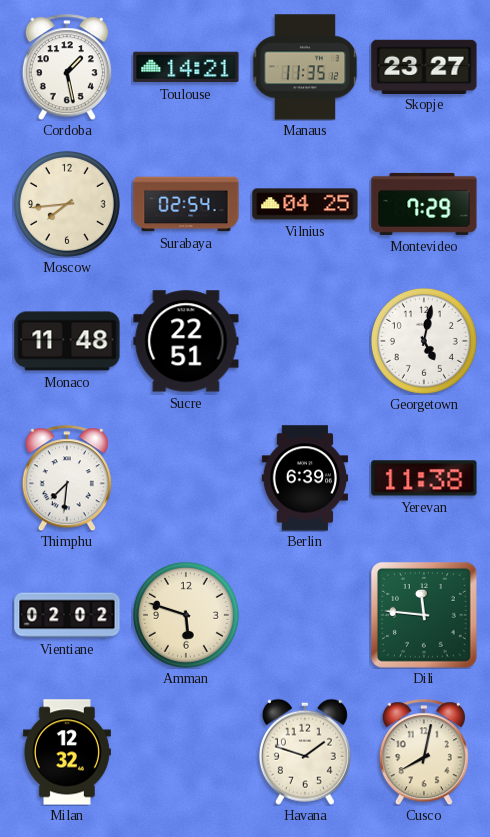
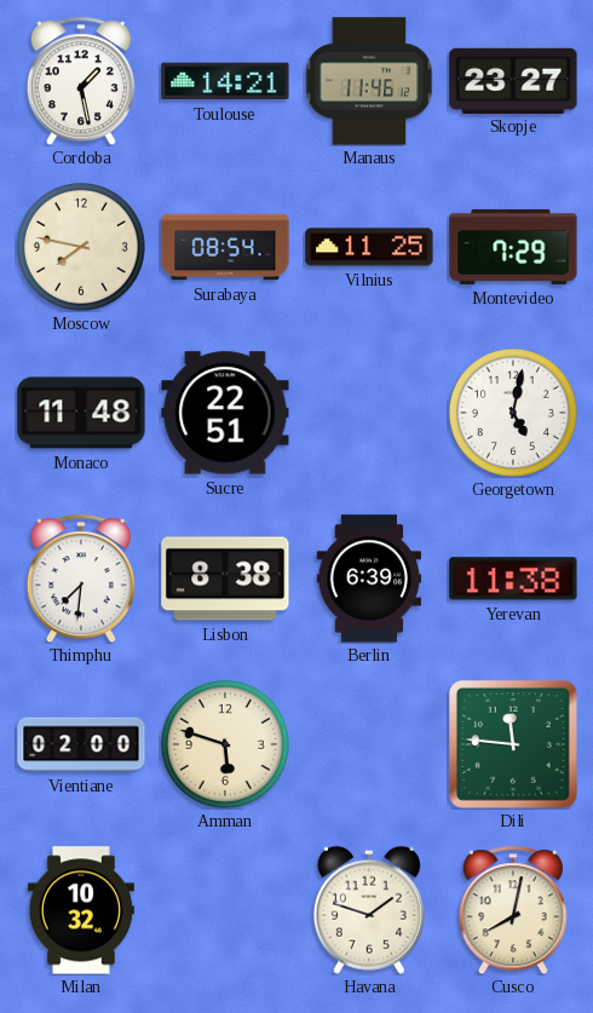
Manaus: 11:35 -> 11:46 (369, 81)
Moscow: 7:44 -> 7:47 (81, 247)
Surabaya: 02:54 -> 08:54 (225, 247)
Vilnius: 04:25 -> 11:25 (369, 247)
Lisbon: none -> 8:38 (225, 579)
Vientiane: 02:02 -> 02:00 (81, 744)
Milan: 12:32 -> 10:32 (81, 910)
